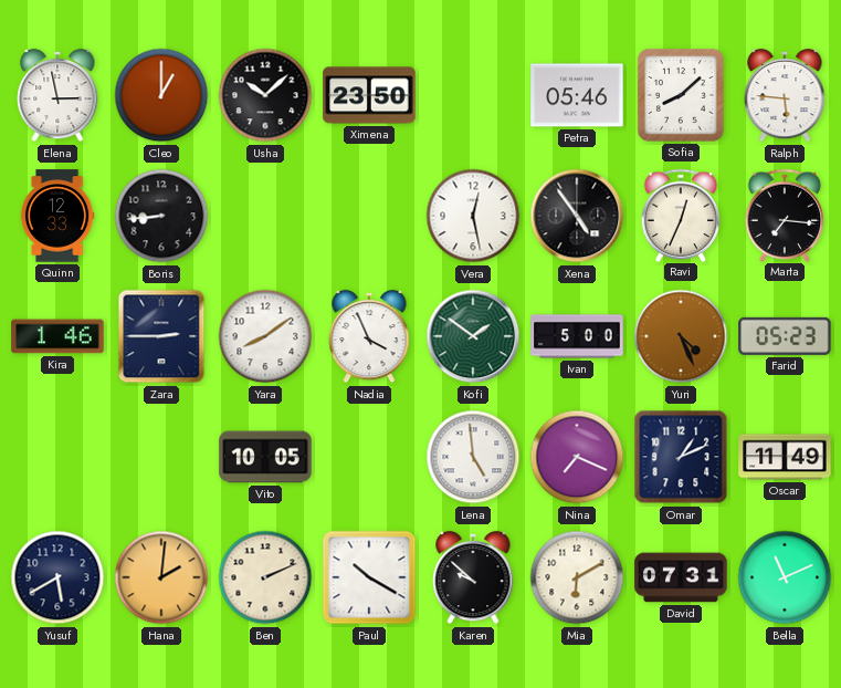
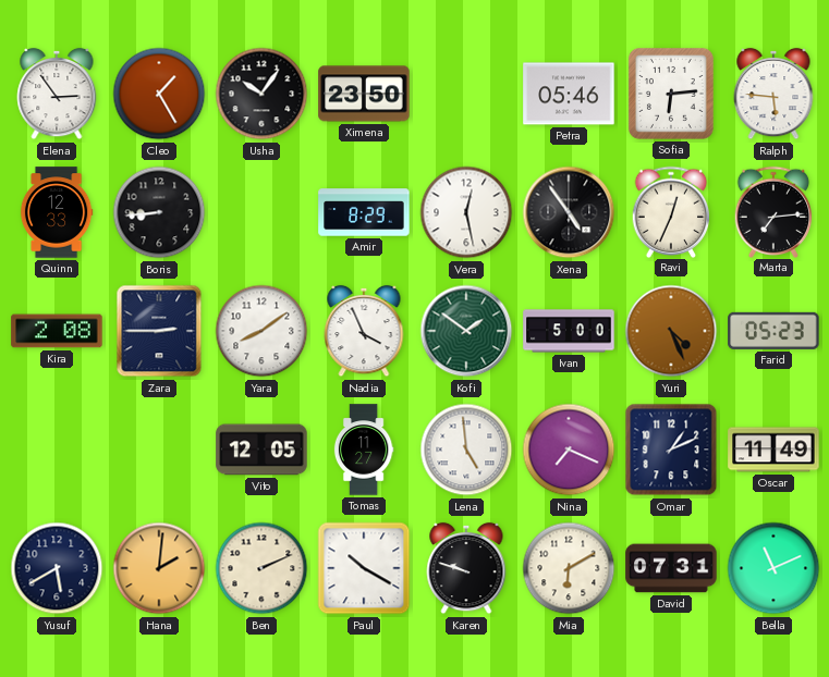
Elena: 2:58 -> 2:54 (57, 94)
Cleo: 1:00 -> 1:25 (159, 94)
Usha: 10:08 -> 10:06 (261, 94)
Sofia: 8:08 -> 6:14 (671, 94)
Amir: none -> 8:29 (364, 212)
Marta: 7:16 -> 7:14 (773, 211)
Kira: 1:46 -> 2:08 (57, 331)
Vito: 10:05 -> 12:05 (261, 450)
Tomas: none -> 11:27 (364, 450)
Karen: 9:52 -> 9:48 (466, 568)
